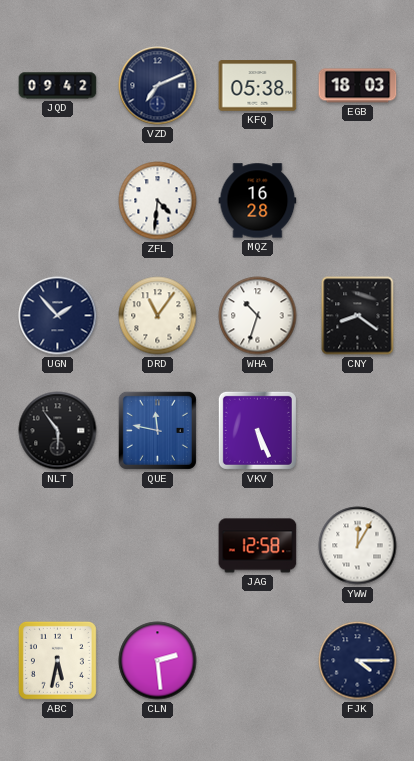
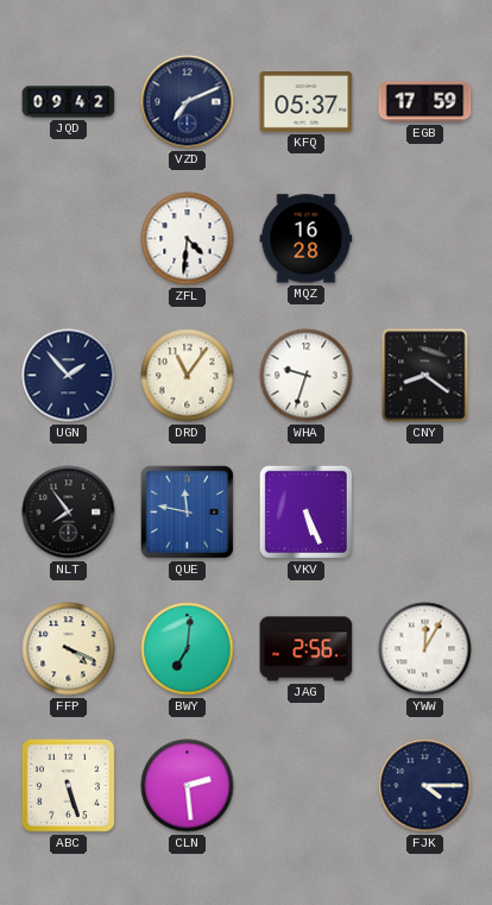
KFQ: 05:38 -> 05:37 (307, 102)
EGB: 18:03 -> 17:59 (425, 102)
WHA: 10:33 -> 9:33 (307, 376)
NLT: 5:54 -> 7:54 (69, 513)
FFP: none -> 4:19 (69, 649)
BWY: none -> 7:01 (188, 649)
JAG: 12:58 -> 2:56 (307, 649)
ABC: 5:32 -> 5:27 (68, 785)
